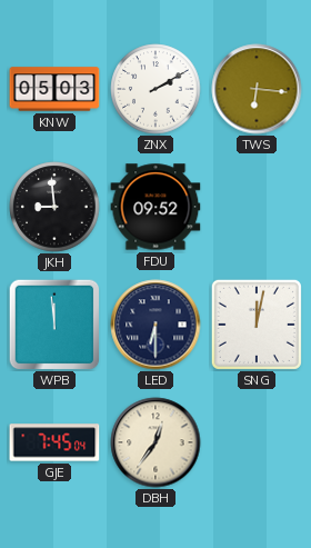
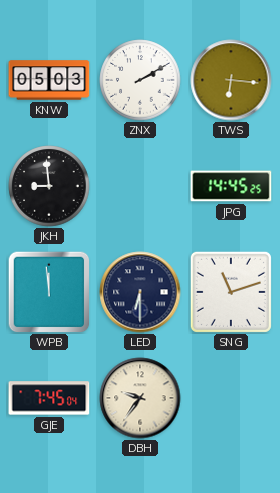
FDU: 09:52 -> none (155, 207)
JPG: none -> 14:45 (231, 186)
SNG: 12:02 -> 11:12 (231, 292)
DBH: 12:36 -> 9:36 (140, 398)
